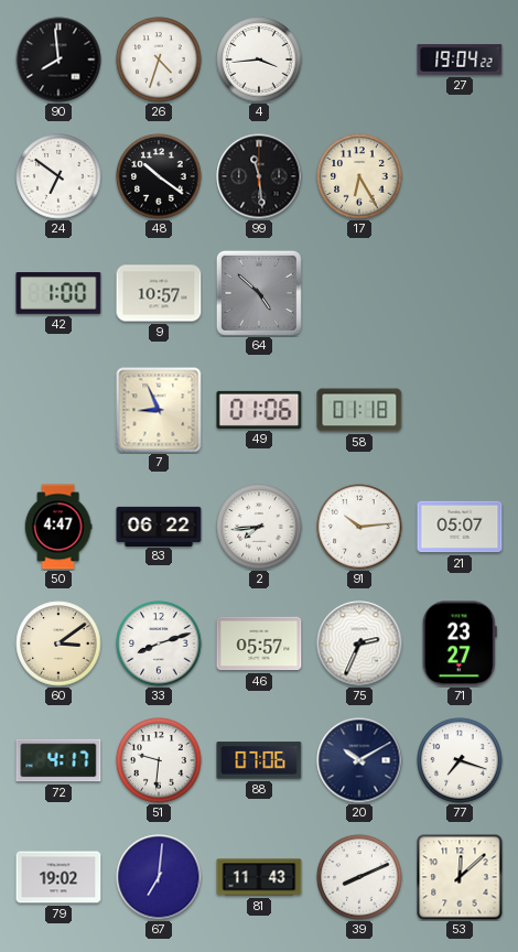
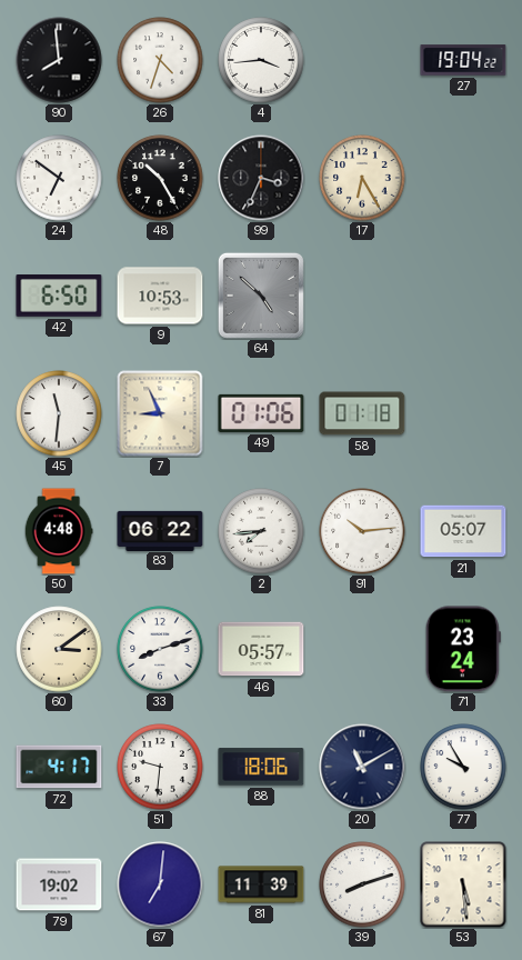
48: 10:21 -> 10:25 (160, 178)
99: 11:29 -> 3:34 (261, 178)
42: 1:00 -> 6:50 (59, 297)
9: 10:57 -> 10:53 (160, 296)
45: none -> 11:31 (59, 413)
50: 4:47 -> 4:48 (59, 531)
75: 2:34 -> none (359, 643)
71: 23:27 -> 23:24 (463, 649)
88: 07:06 -> 18:06 (261, 767)
20: 10:10 -> 11:10 (362, 767)
77: 7:18 -> 9:55 (463, 767)
81: 11:43 -> 11:39 (261, 884)
39: 8:11 -> 8:12 (362, 884)
53: 12:08 -> 5:29 (463, 884)
